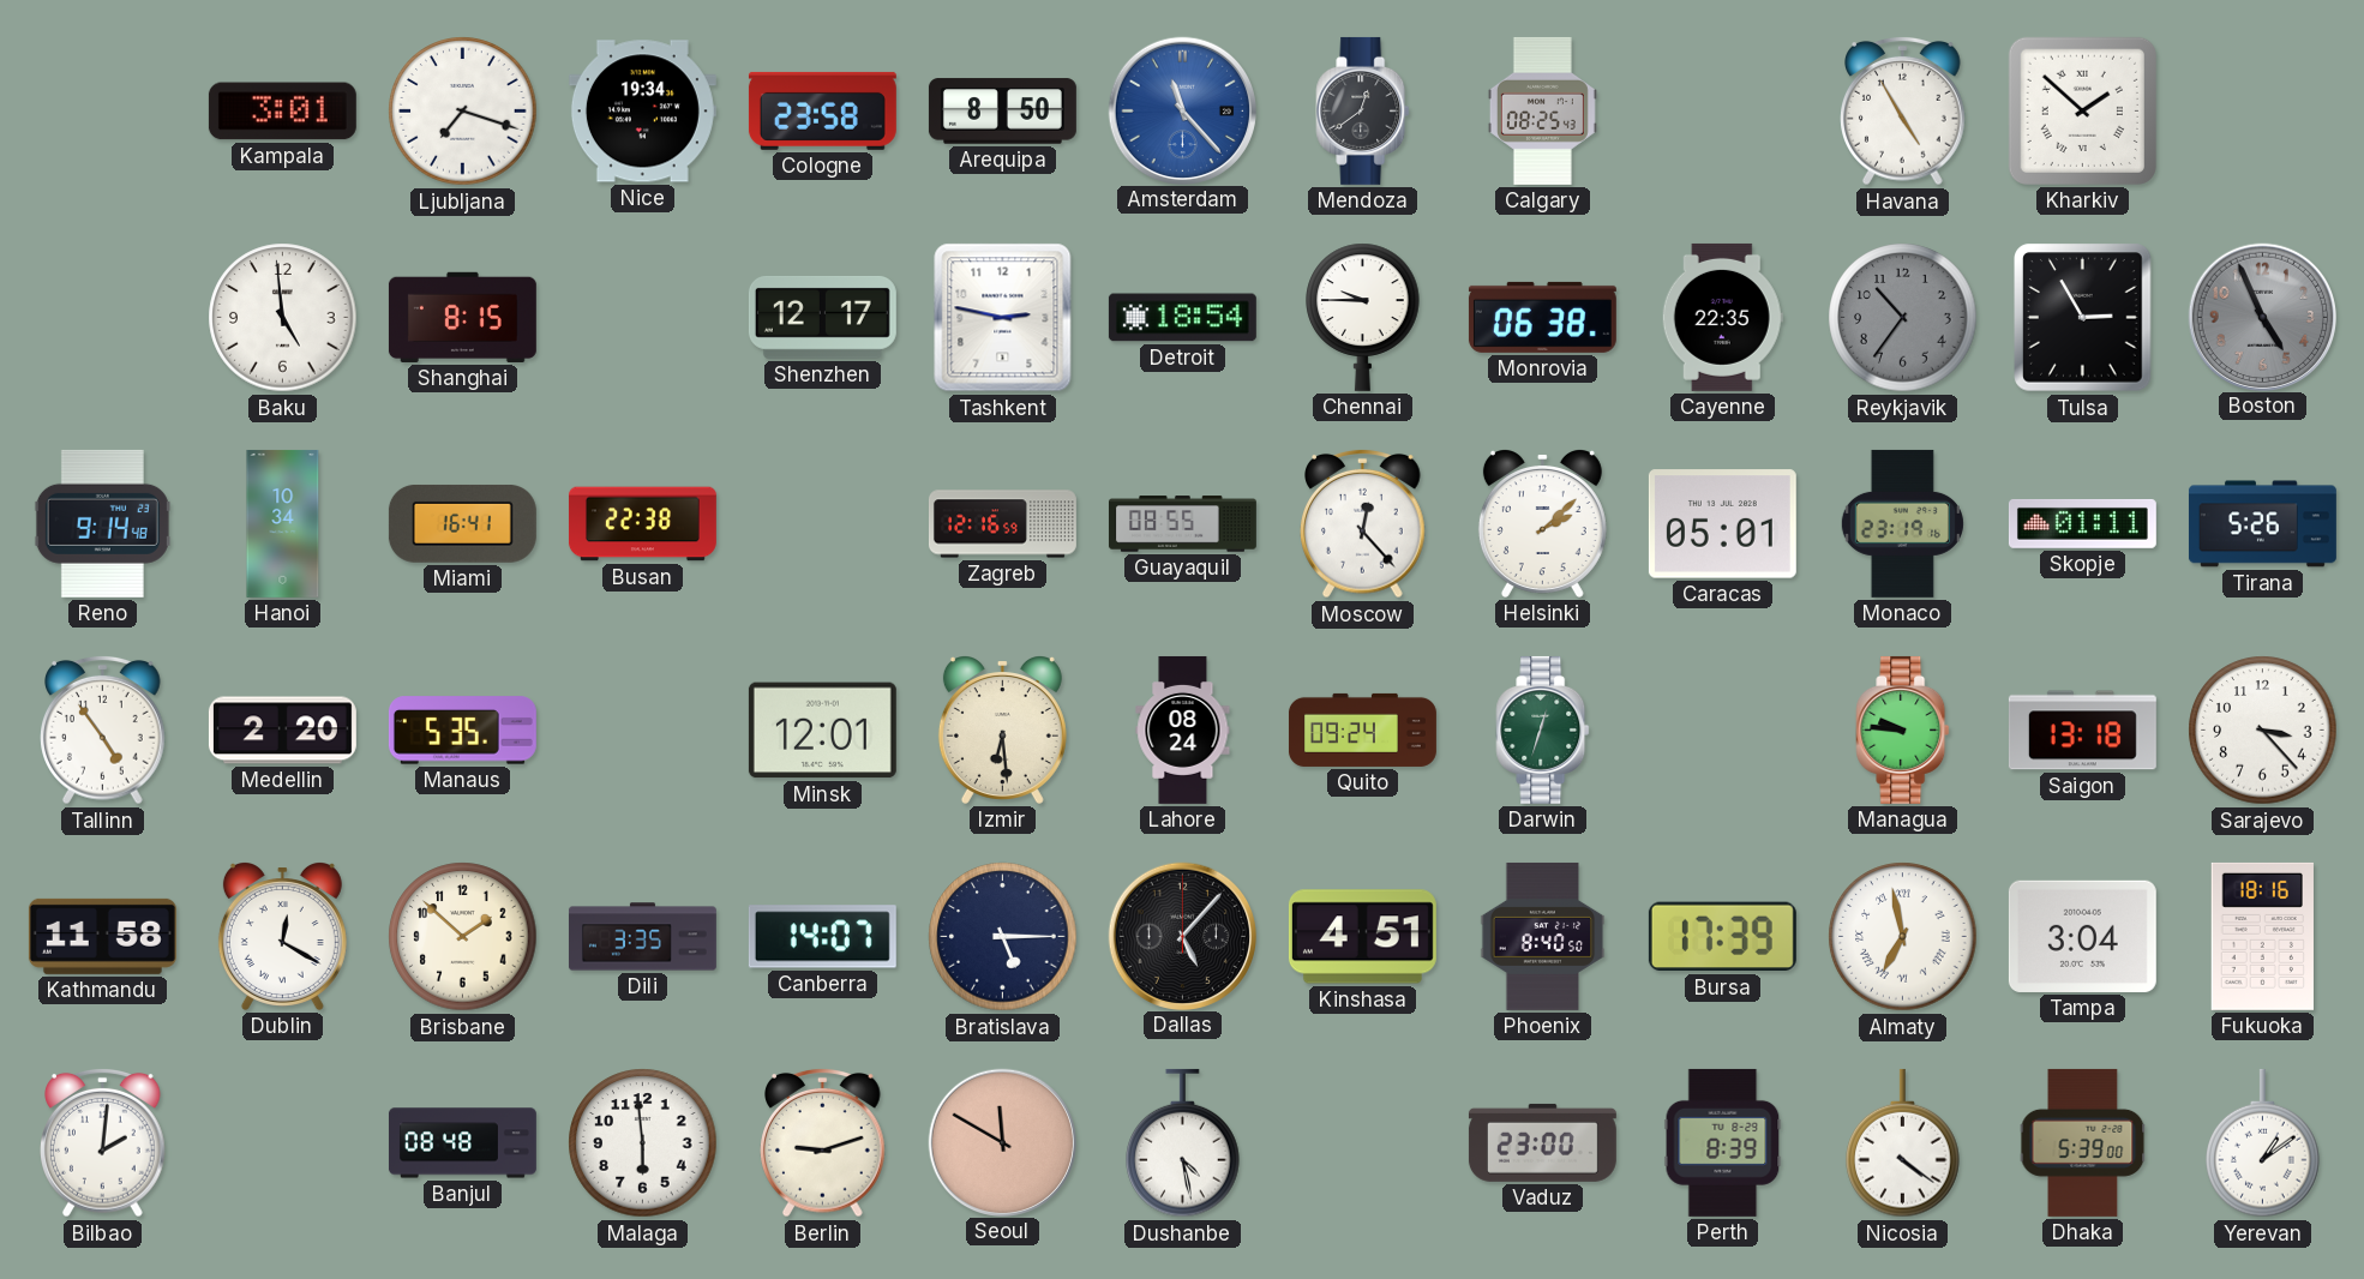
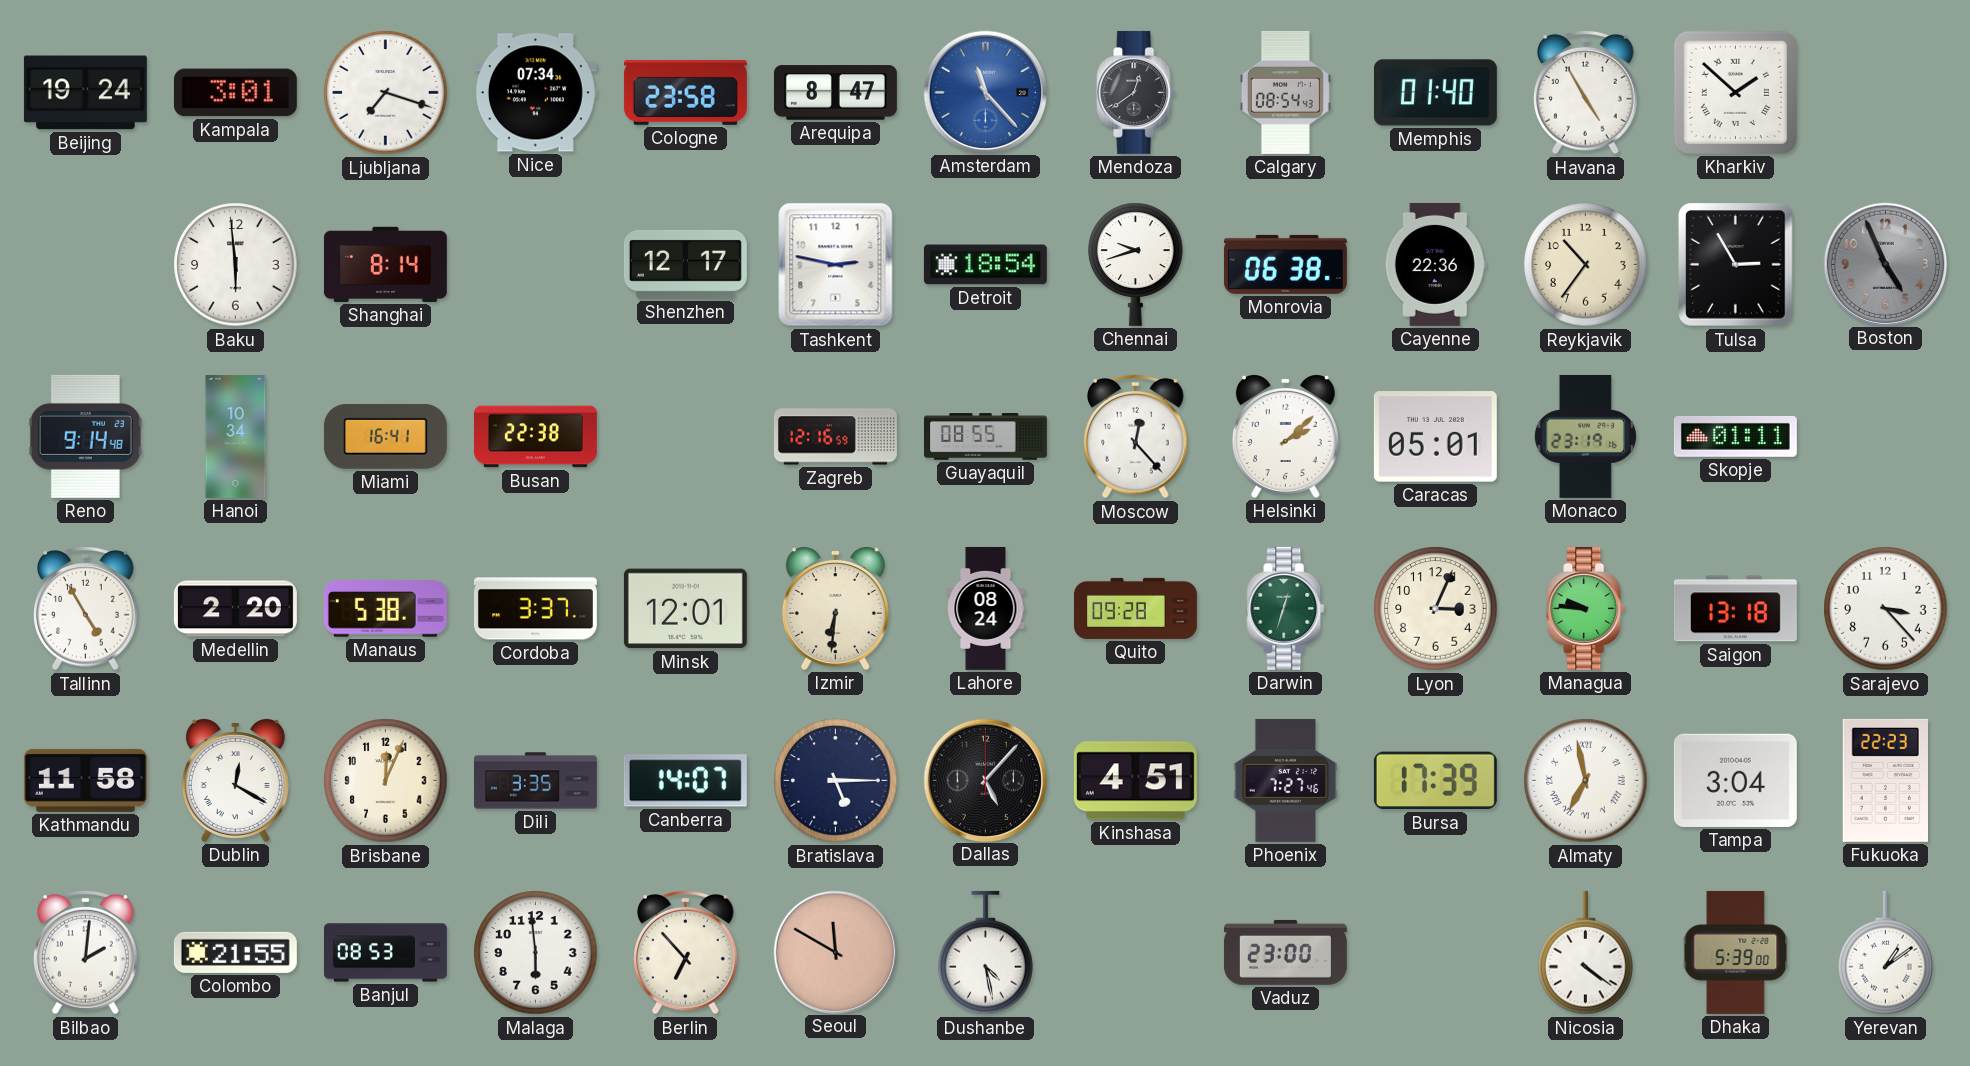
Beijing: none -> 19:24 (85, 93)
Nice: 19:34 -> 07:34 (535, 93)
Arequipa: 8:50 -> 8:47 (835, 93)
Calgary: 08:25 -> 08:54 (1285, 92)
Memphis: none -> 01:40 (1435, 93)
Baku: 4:59 -> 5:59 (236, 265)
Shanghai: 8:15 -> 8:14 (385, 264)
Chennai: 9:45 -> 9:42 (1136, 264)
Cayenne: 22:35 -> 22:36 (1435, 264)
Reykjavik dial: grey -> cream (1586, 265)
Tirana: 5:26 -> none (2262, 524)
Tallinn: 4:54 -> 4:55 (86, 608)
Manaus: 5:35 -> 5:38 (385, 609)
Cordoba: none -> 3:37 (535, 609)
Izmir: 6:29 -> 6:31 (835, 609)
Quito: 09:24 -> 09:28 (1135, 608)
Lyon: none -> 3:04 (1436, 609)
Brisbane: 1:52 -> 12:04 (386, 781)
Phoenix: 8:40 -> 7:27 (1286, 780)
Fukuoka: 18:16 -> 22:23 (1885, 780)
Colombo: none -> 21:55 (235, 952)
Banjul: 08:48 -> 08:53 (385, 953)
Berlin: 9:12 -> 6:53 (686, 952)
Perth: 8:39 -> none (1723, 1142)
